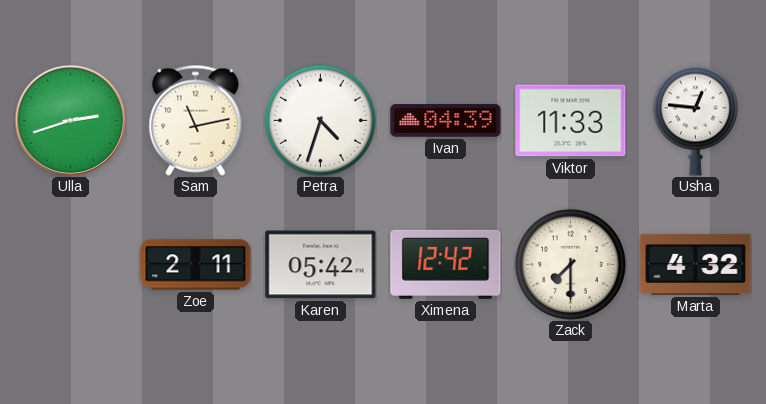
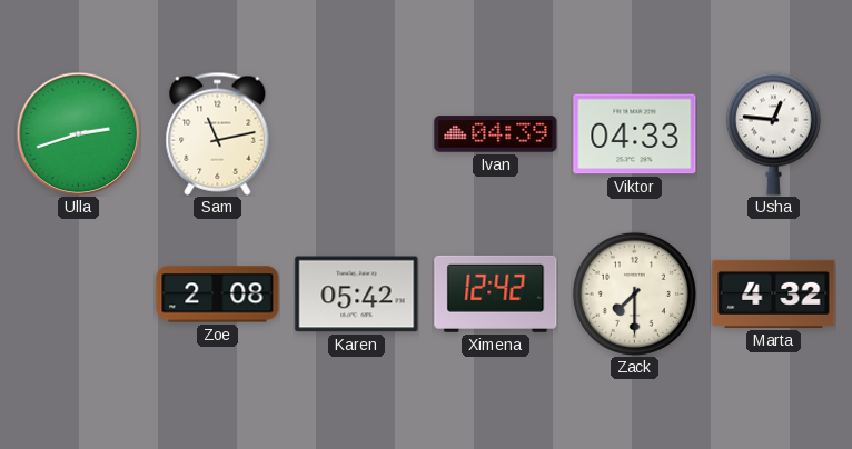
Petra: 4:33 -> none (320, 120)
Viktor: 11:33 -> 04:33 (635, 134)
Zoe: 2:11 -> 2:08 (218, 295)
